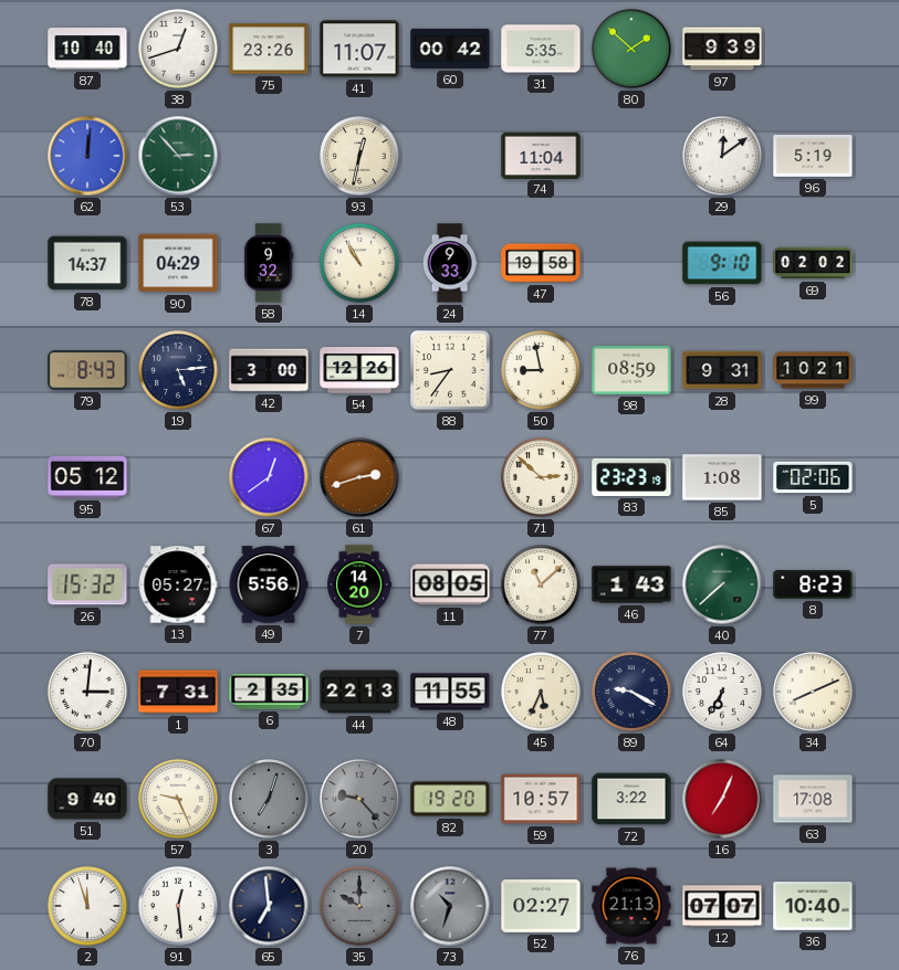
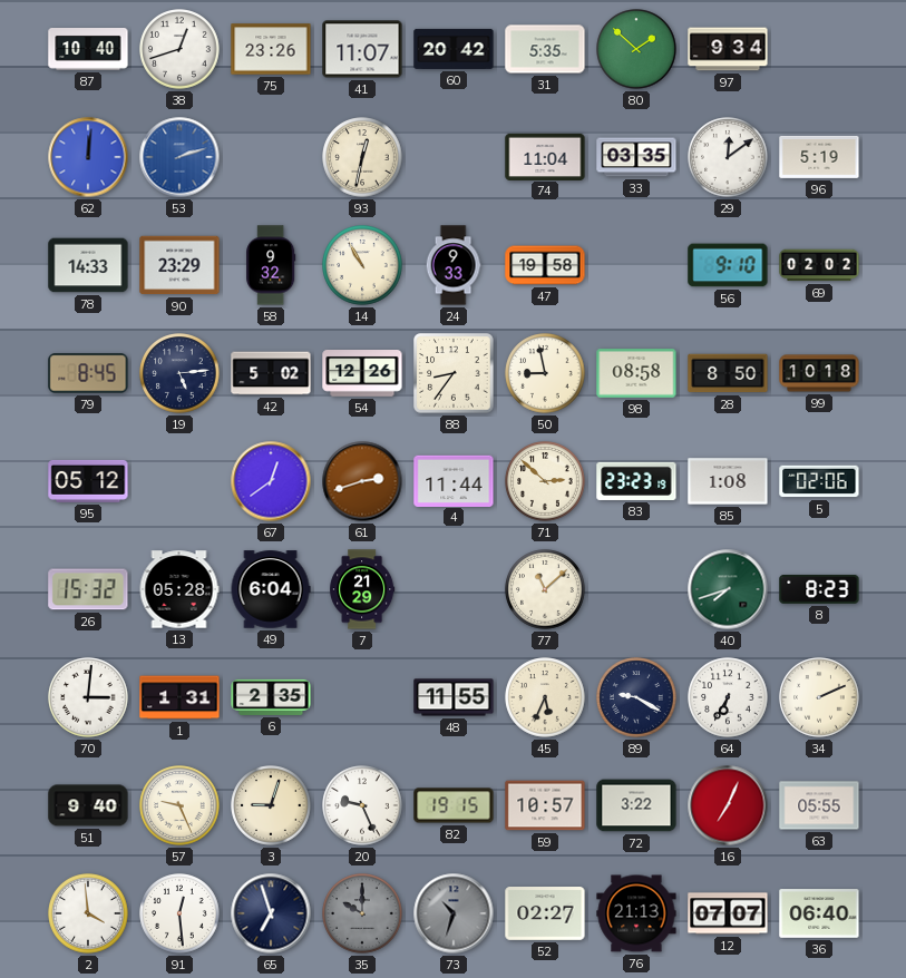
60: 00:42 -> 20:42 (454, 49)
97: 9:39 -> 9:34 (728, 49)
53: 2:53 -> 2:12 (179, 157)
53 dial: green -> blue (179, 157)
33: none -> 03:35 (636, 157)
78: 14:37 -> 14:33 (88, 265)
90: 04:29 -> 23:29 (179, 265)
79: 8:43 -> 8:45 (88, 373)
42: 3:00 -> 5:02 (271, 373)
98: 08:59 -> 08:58 (636, 374)
28: 9:31 -> 8:50 (728, 373)
99: 10:21 -> 10:18 (819, 373)
4: none -> 11:44 (454, 480)
13: 05:27 -> 05:28 (179, 589)
49: 5:56 -> 6:04 (271, 589)
7: 14:20 -> 21:29 (362, 589)
11: 08:05 -> none (450, 584)
46: 1:43 -> none (631, 584)
40: 7:38 -> 7:42 (728, 589)
1: 7:31 -> 1:31 (179, 697)
44: 22:13 -> none (359, 692)
34: 8:11 -> 2:11 (819, 697)
3: 7:03 -> 9:03 (271, 805)
3 dial: grey -> cream (271, 805)
20: 9:23 -> 9:26 (362, 805)
20 dial: grey -> white (362, 805)
82: 19:20 -> 19:15 (454, 805)
63: 17:08 -> 05:55 (819, 805)
2: 11:57 -> 3:59 (88, 913)
65: 6:59 -> 6:57 (271, 913)
36: 10:40 -> 06:40 (819, 913)
